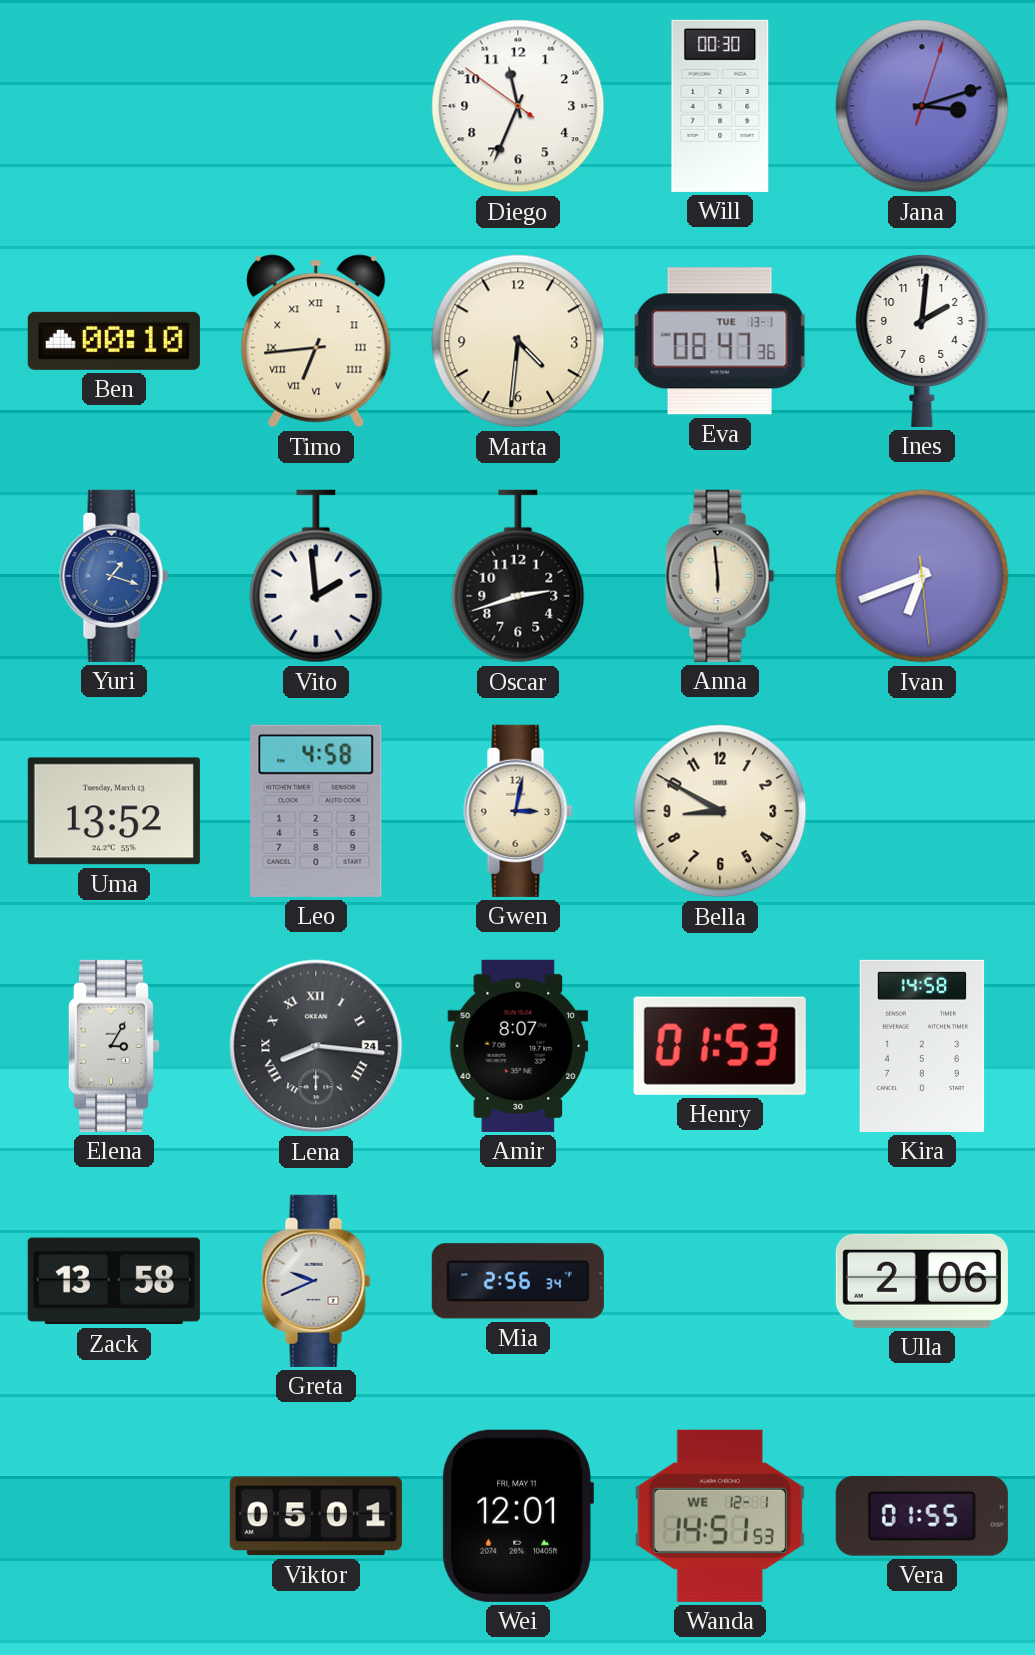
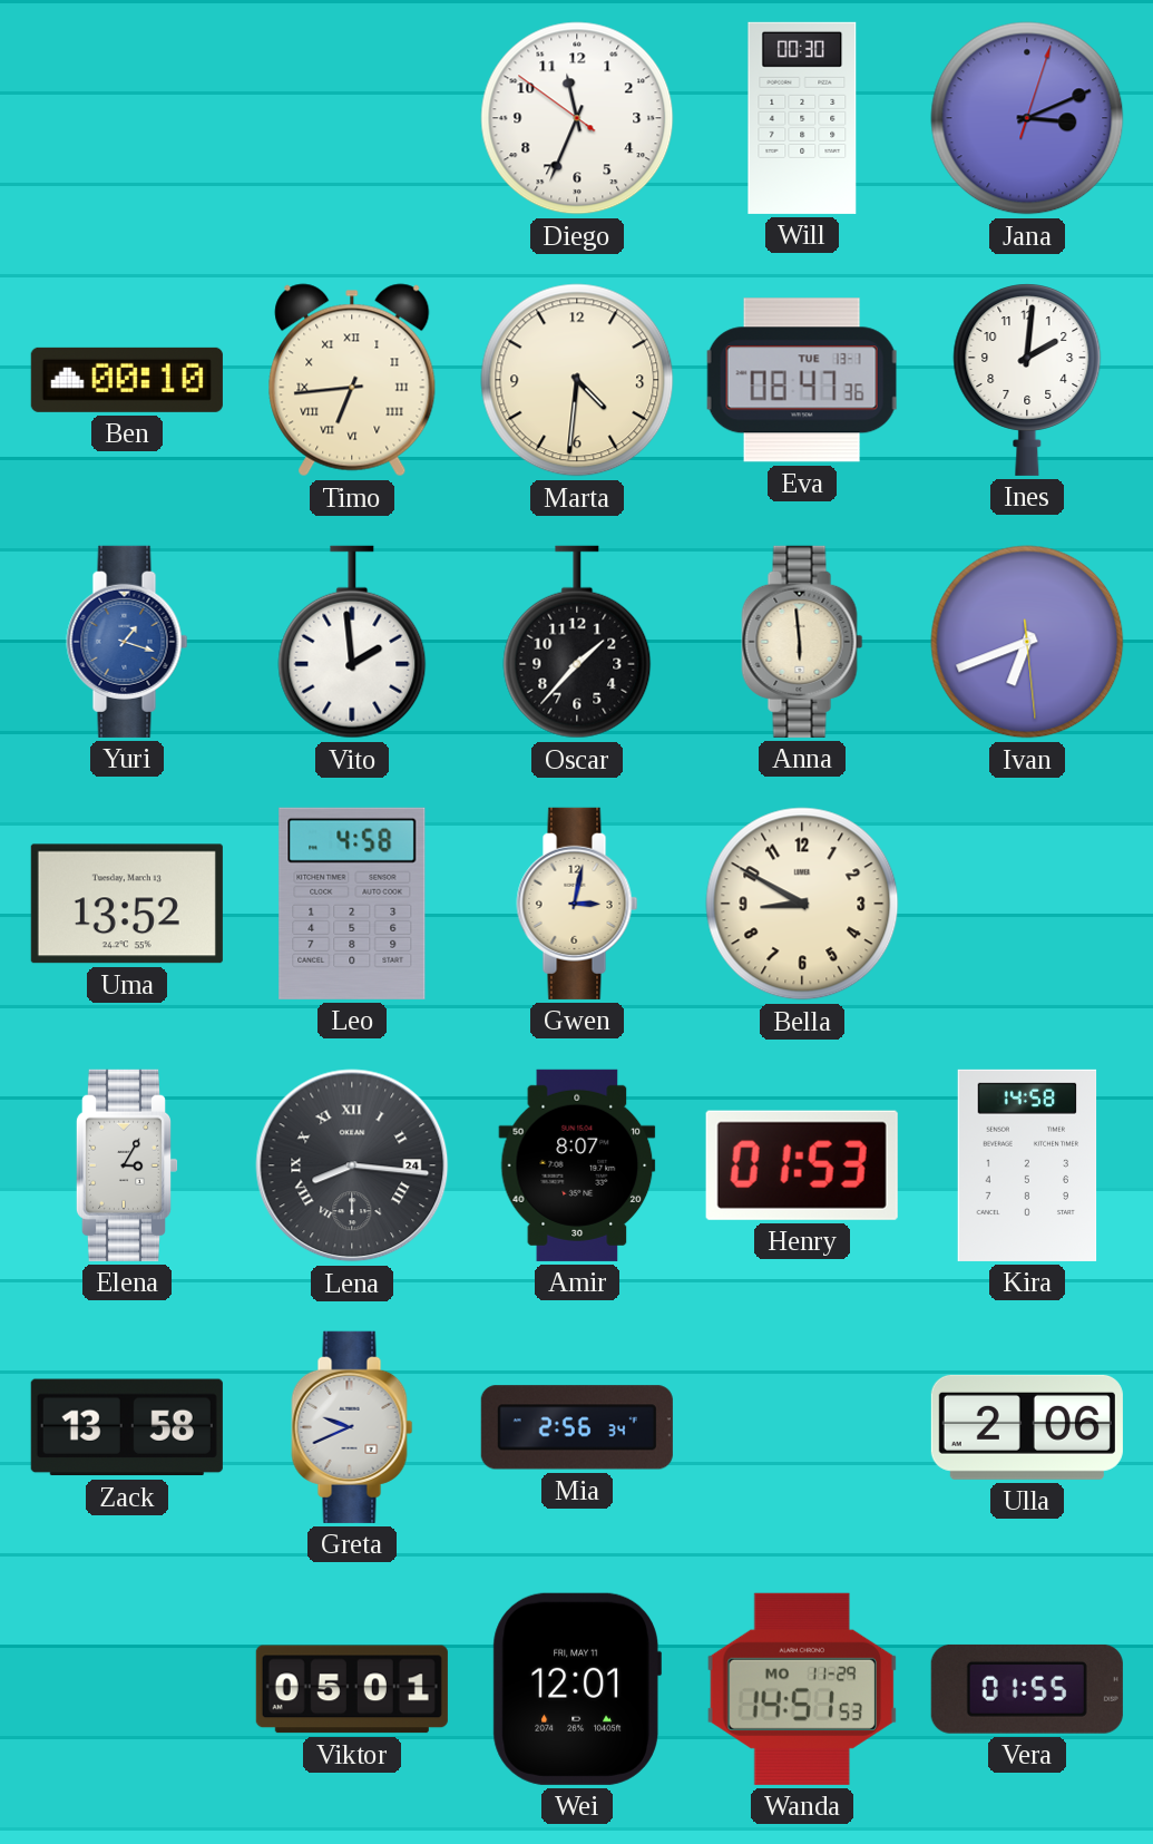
Jana: 3:12 -> 3:11 (1027, 118)
Oscar: 2:42 -> 1:37 (577, 642)
Wanda date: WE 12-1 -> MO 11-29 (802, 1689)
